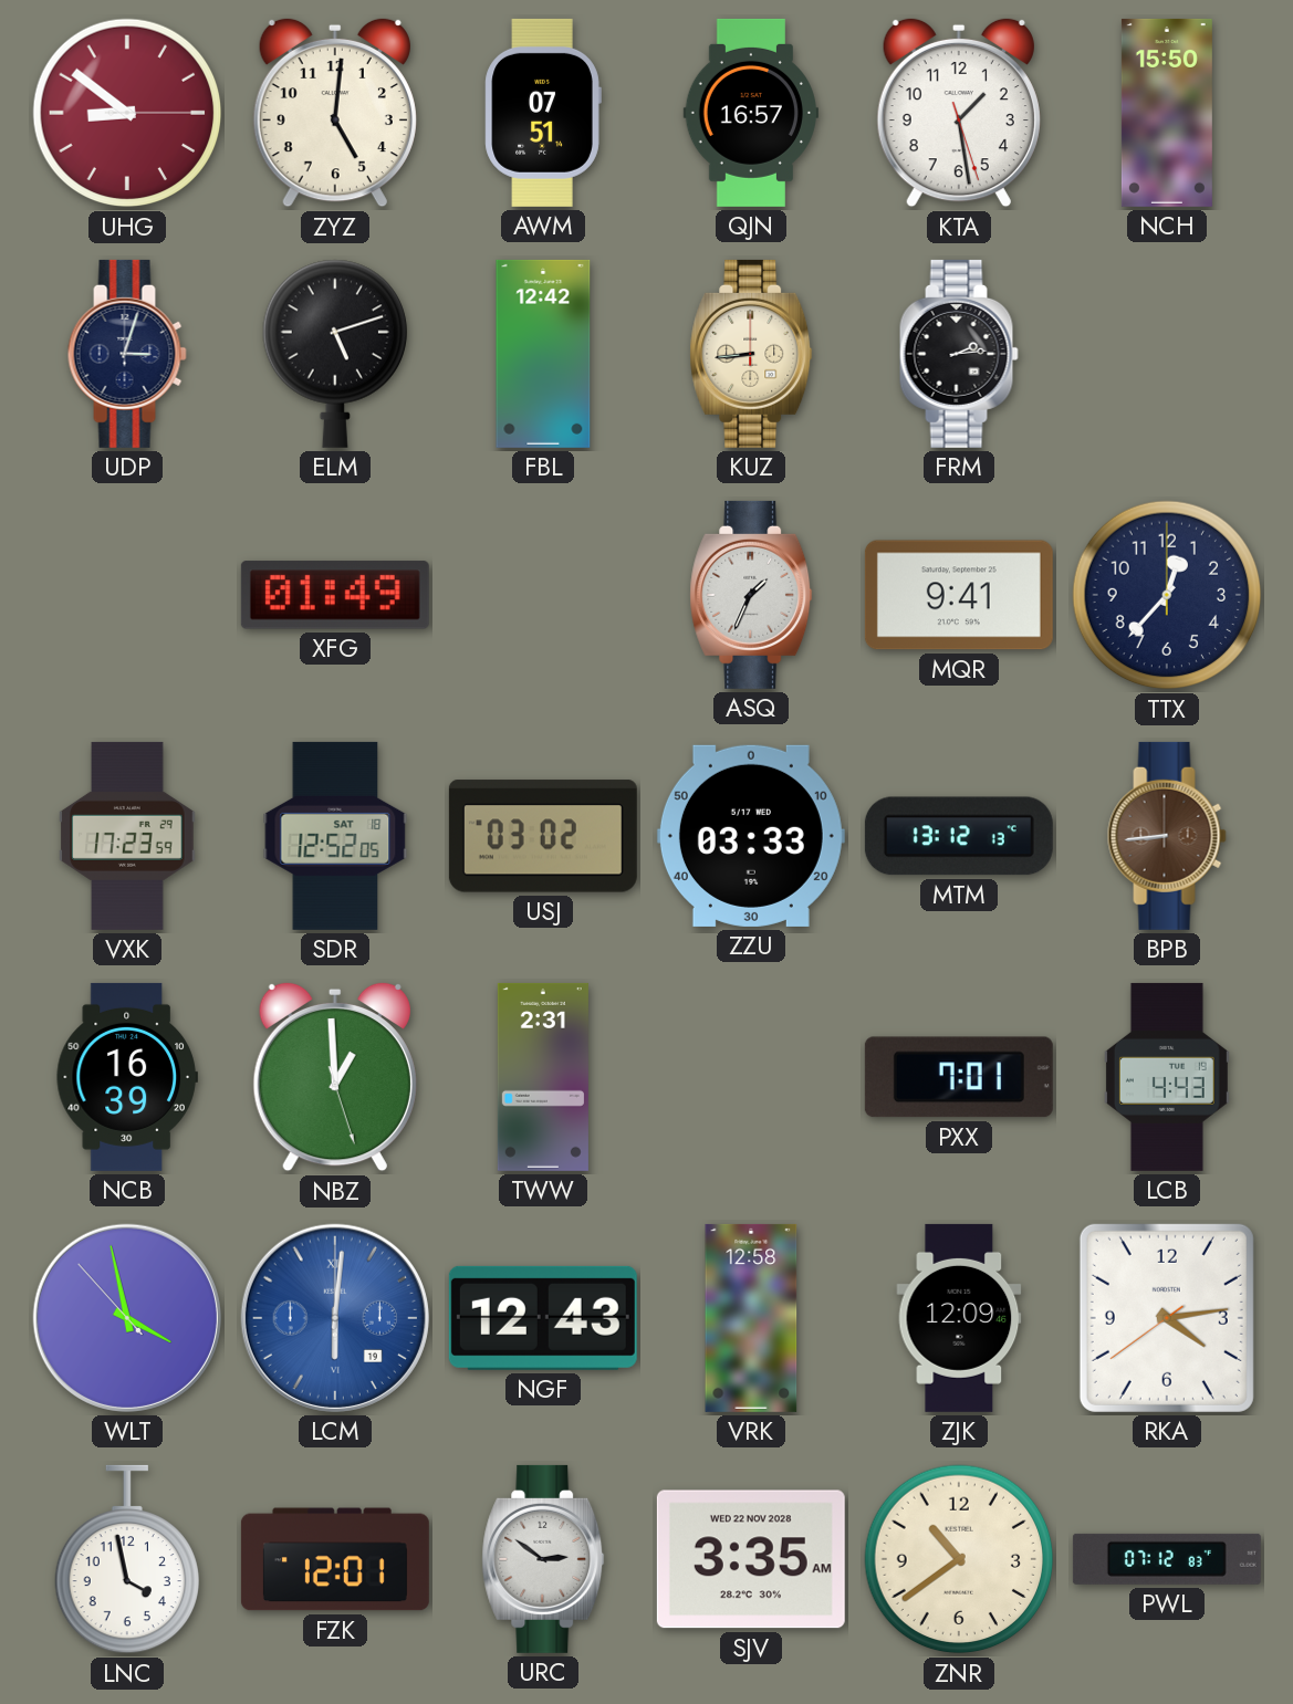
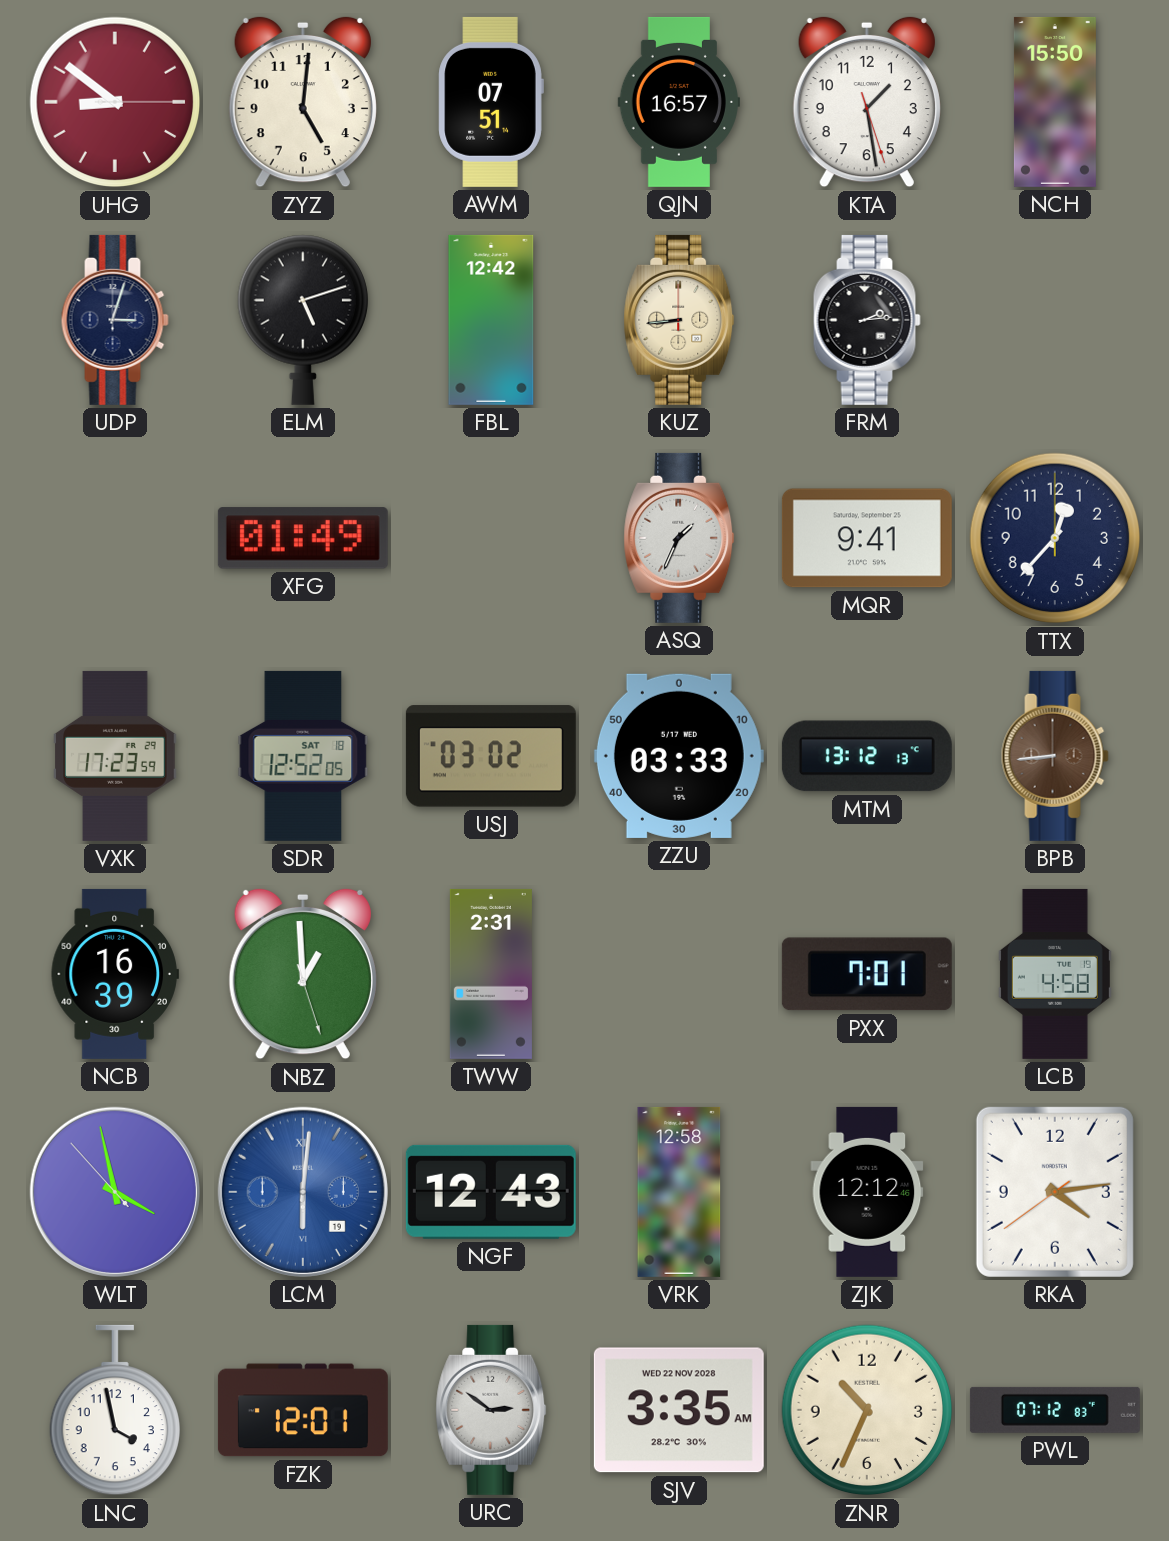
LCB: 4:43 -> 4:58 (1055, 974)
ZJK: 12:09 -> 12:12 (867, 1192)
ZNR: 10:39 -> 10:34 (867, 1410)
